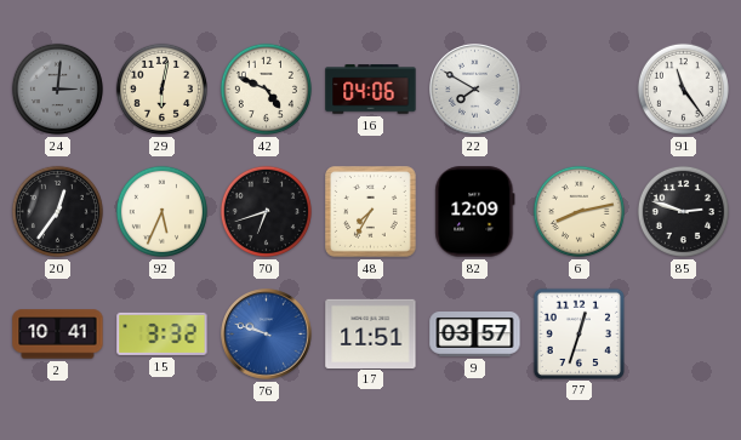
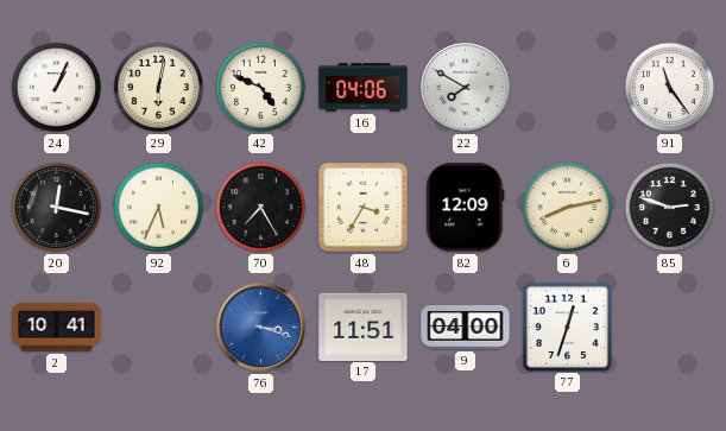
24: 3:01 -> 1:04 (56, 87)
24 dial: grey -> white (56, 87)
20: 12:36 -> 12:17 (56, 207)
70: 6:42 -> 7:25 (260, 207)
48: 7:35 -> 3:35 (364, 208)
15: 3:32 -> none (163, 333)
76: 9:48 -> 3:18 (261, 328)
9: 03:57 -> 04:00 (466, 328)
